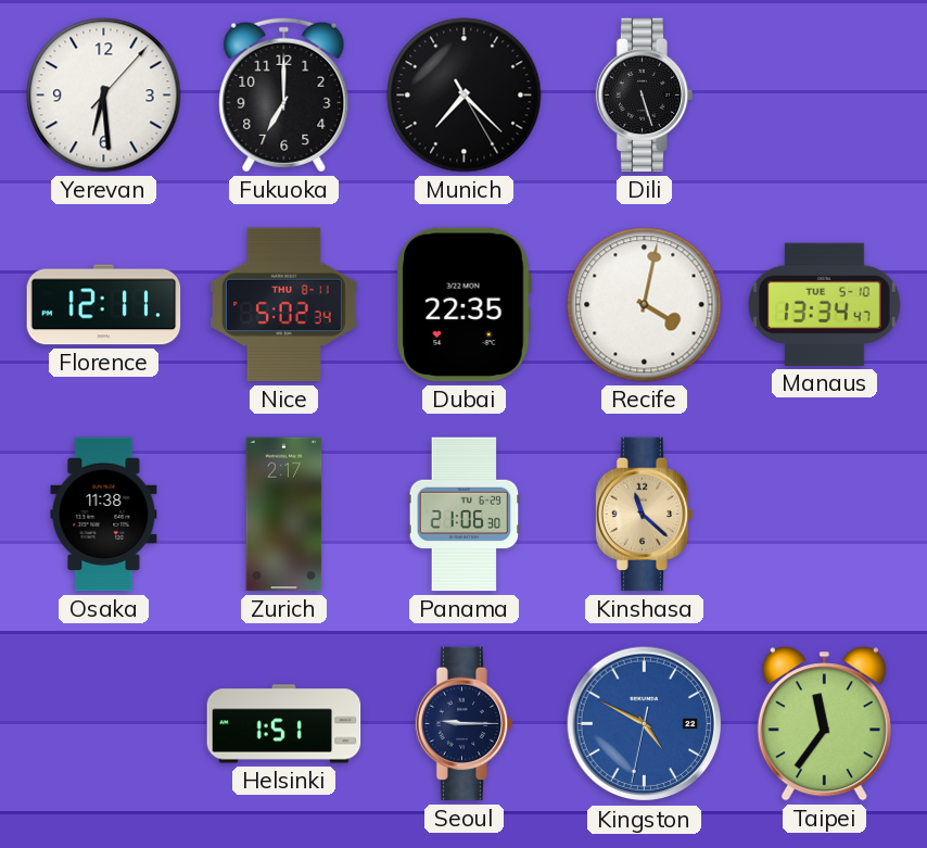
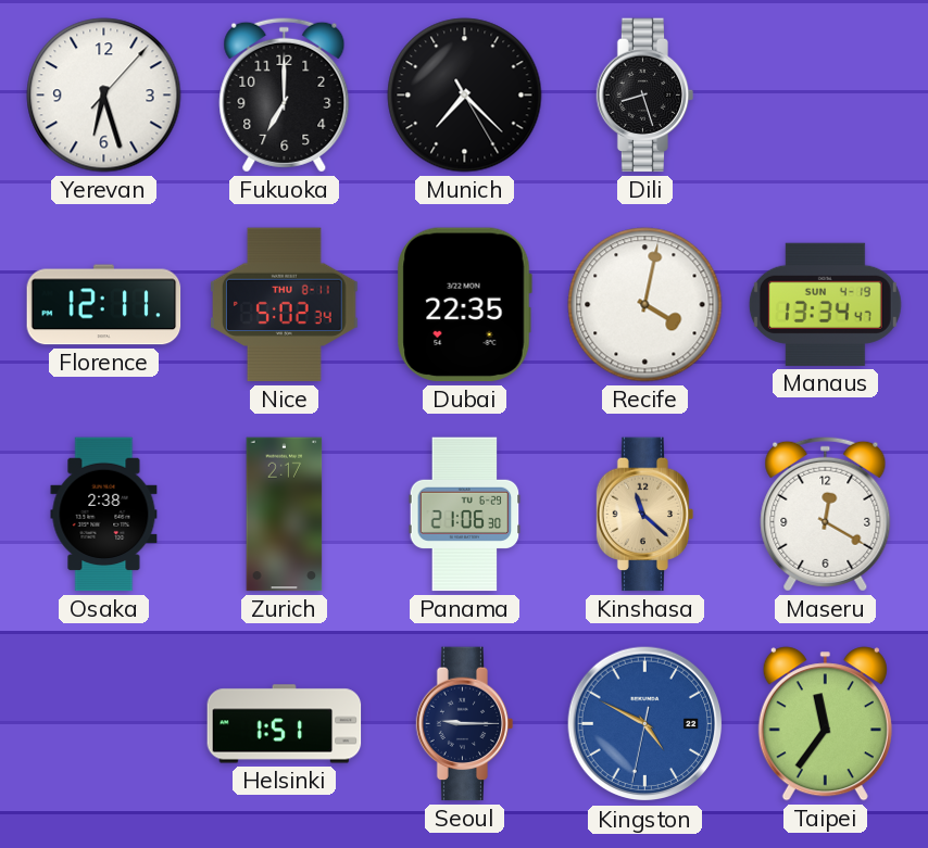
Yerevan: 6:29 -> 6:27 (104, 96)
Dili: 5:27 -> 8:27 (645, 96)
Manaus date: TUE 5-10 -> SUN 4-19 (825, 304)
Osaka: 11:38 -> 2:38 (104, 515)
Maseru: none -> 12:20 (826, 514)
